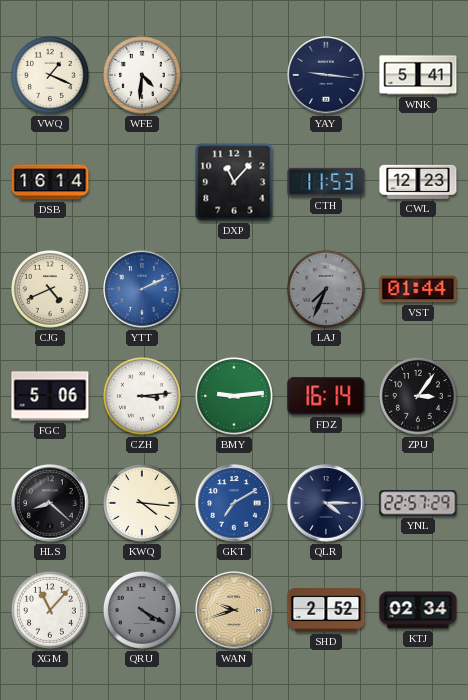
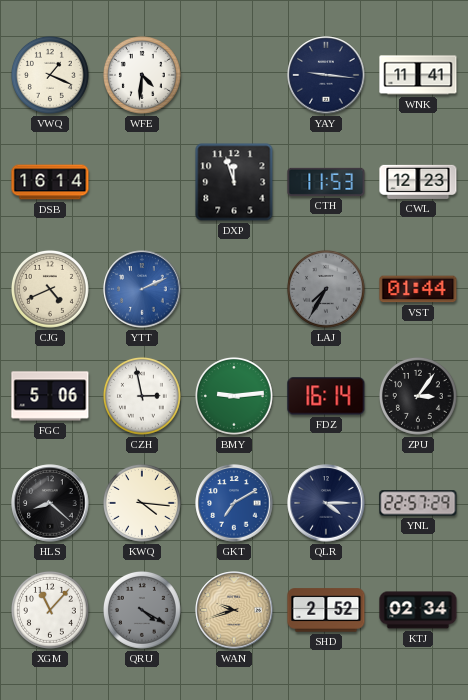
WNK: 5:41 -> 11:41 (418, 75)
DXP: 11:07 -> 11:57 (234, 182)
LAJ: 7:34 -> 7:35 (326, 289)
CZH: 3:14 -> 2:58 (142, 396)
